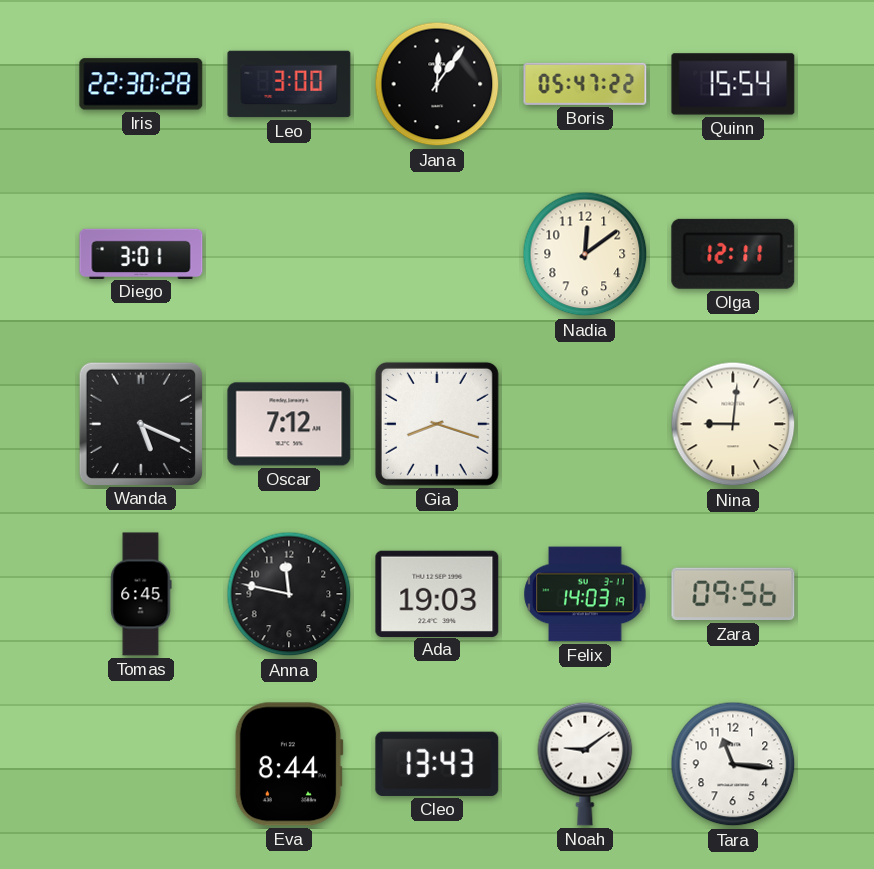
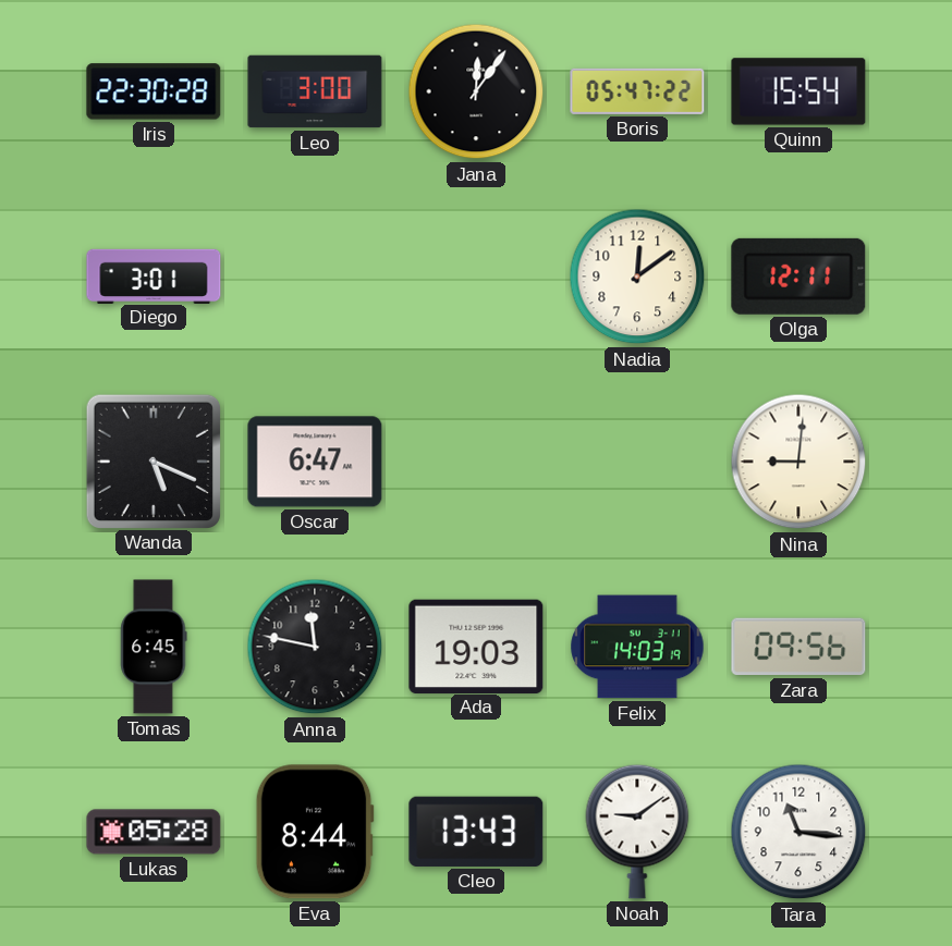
Oscar: 7:12 -> 6:47 (315, 462)
Gia: 8:18 -> none (437, 424)
Lukas: none -> 05:28 (154, 832)
